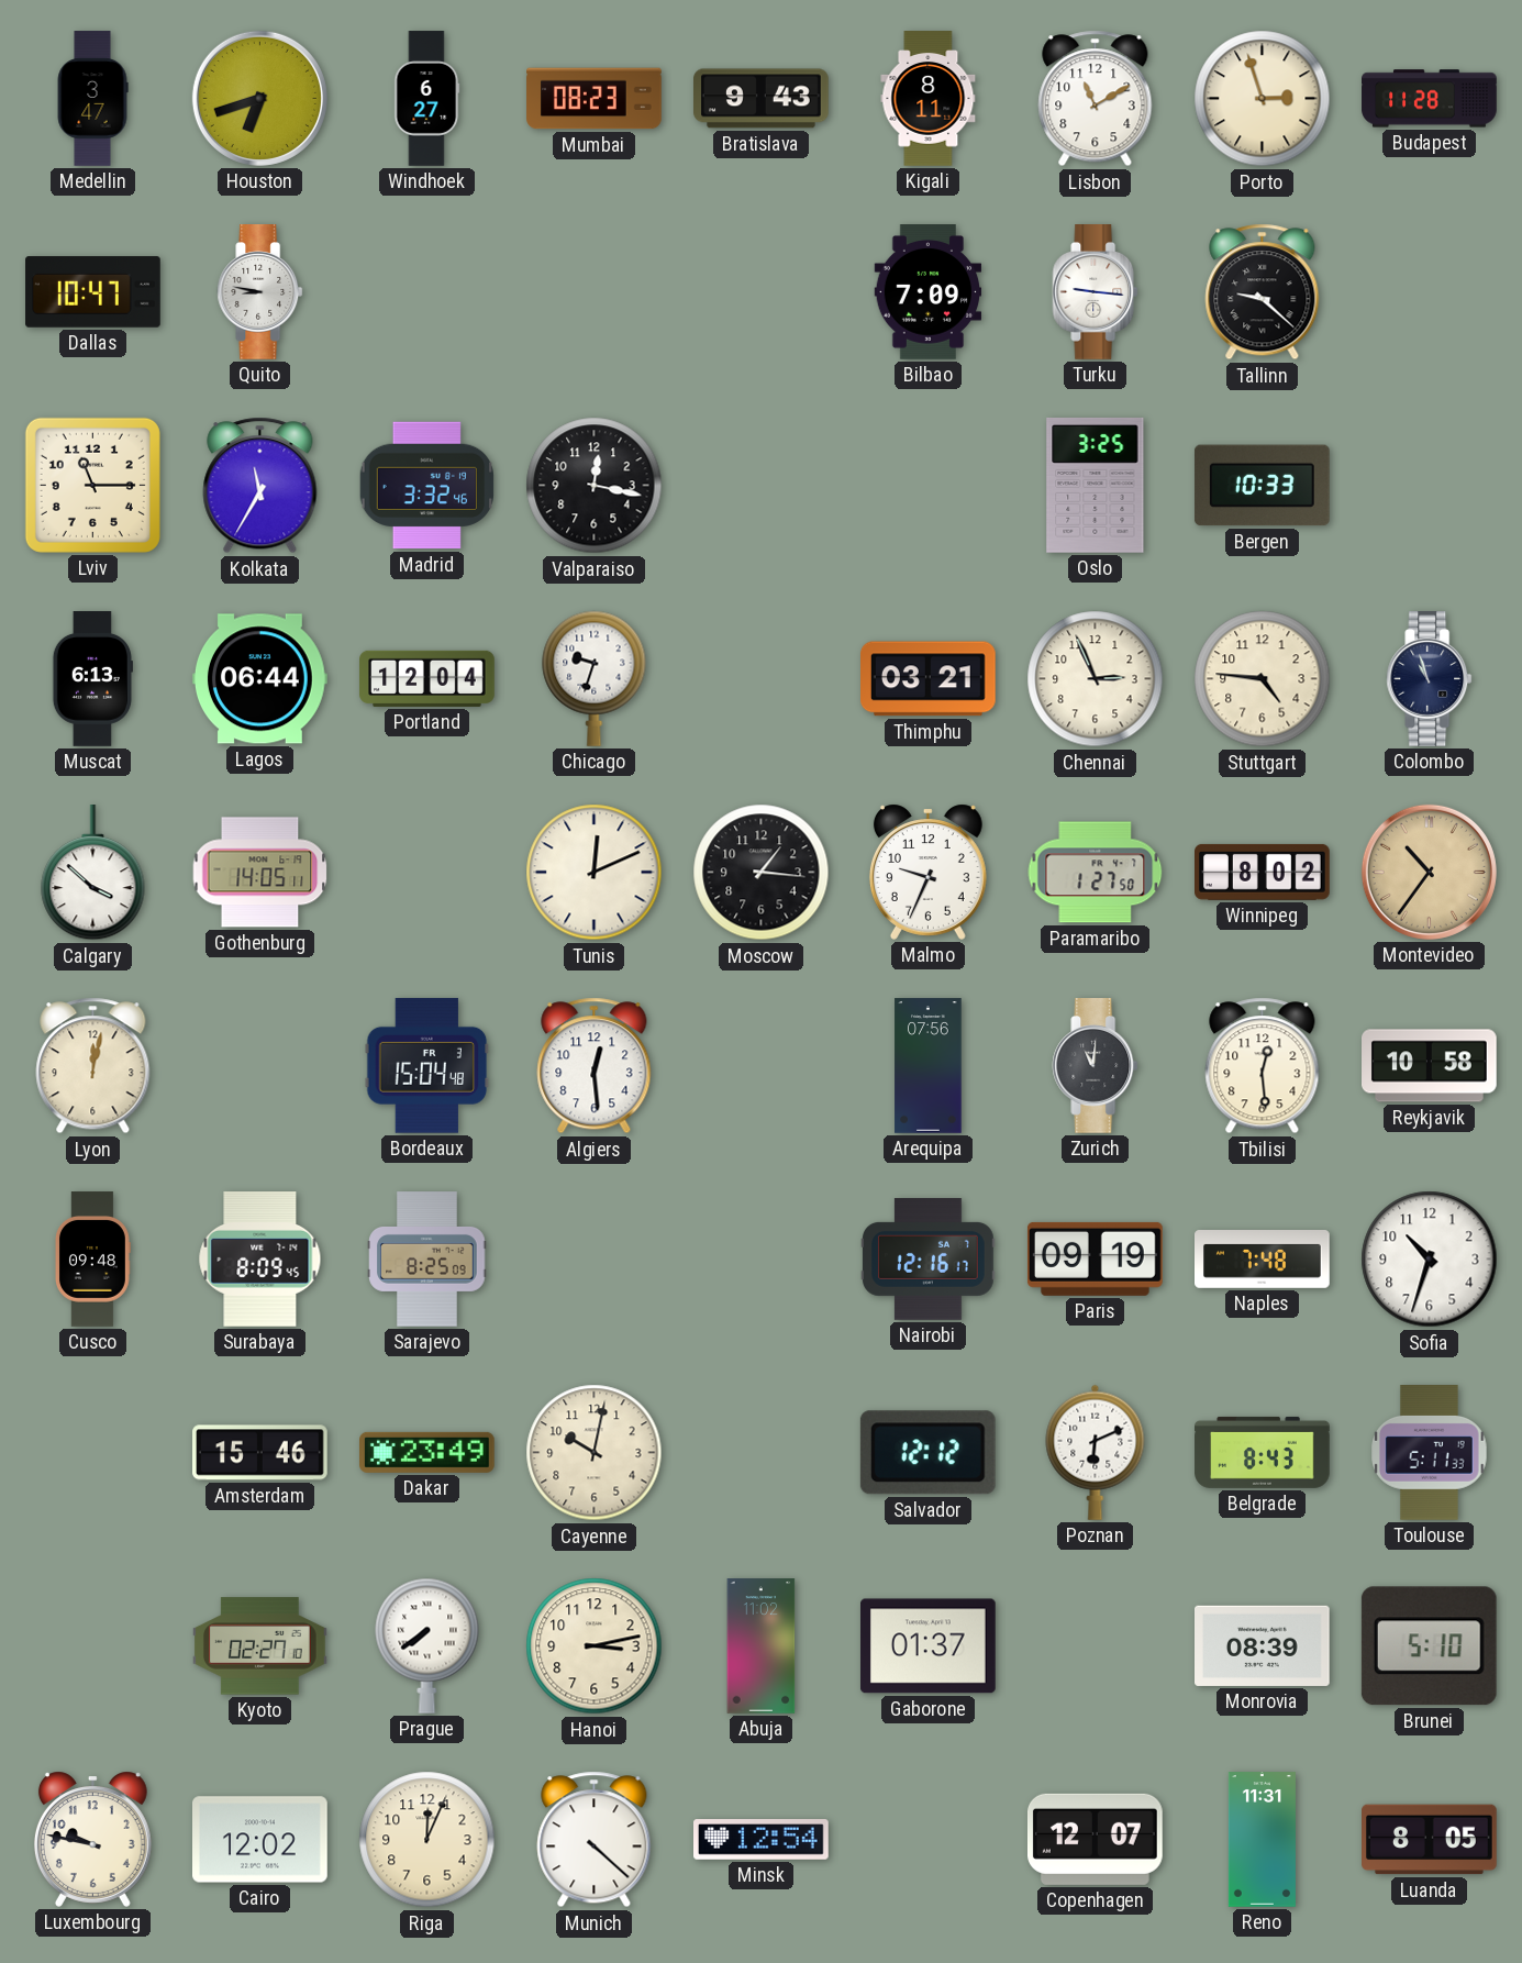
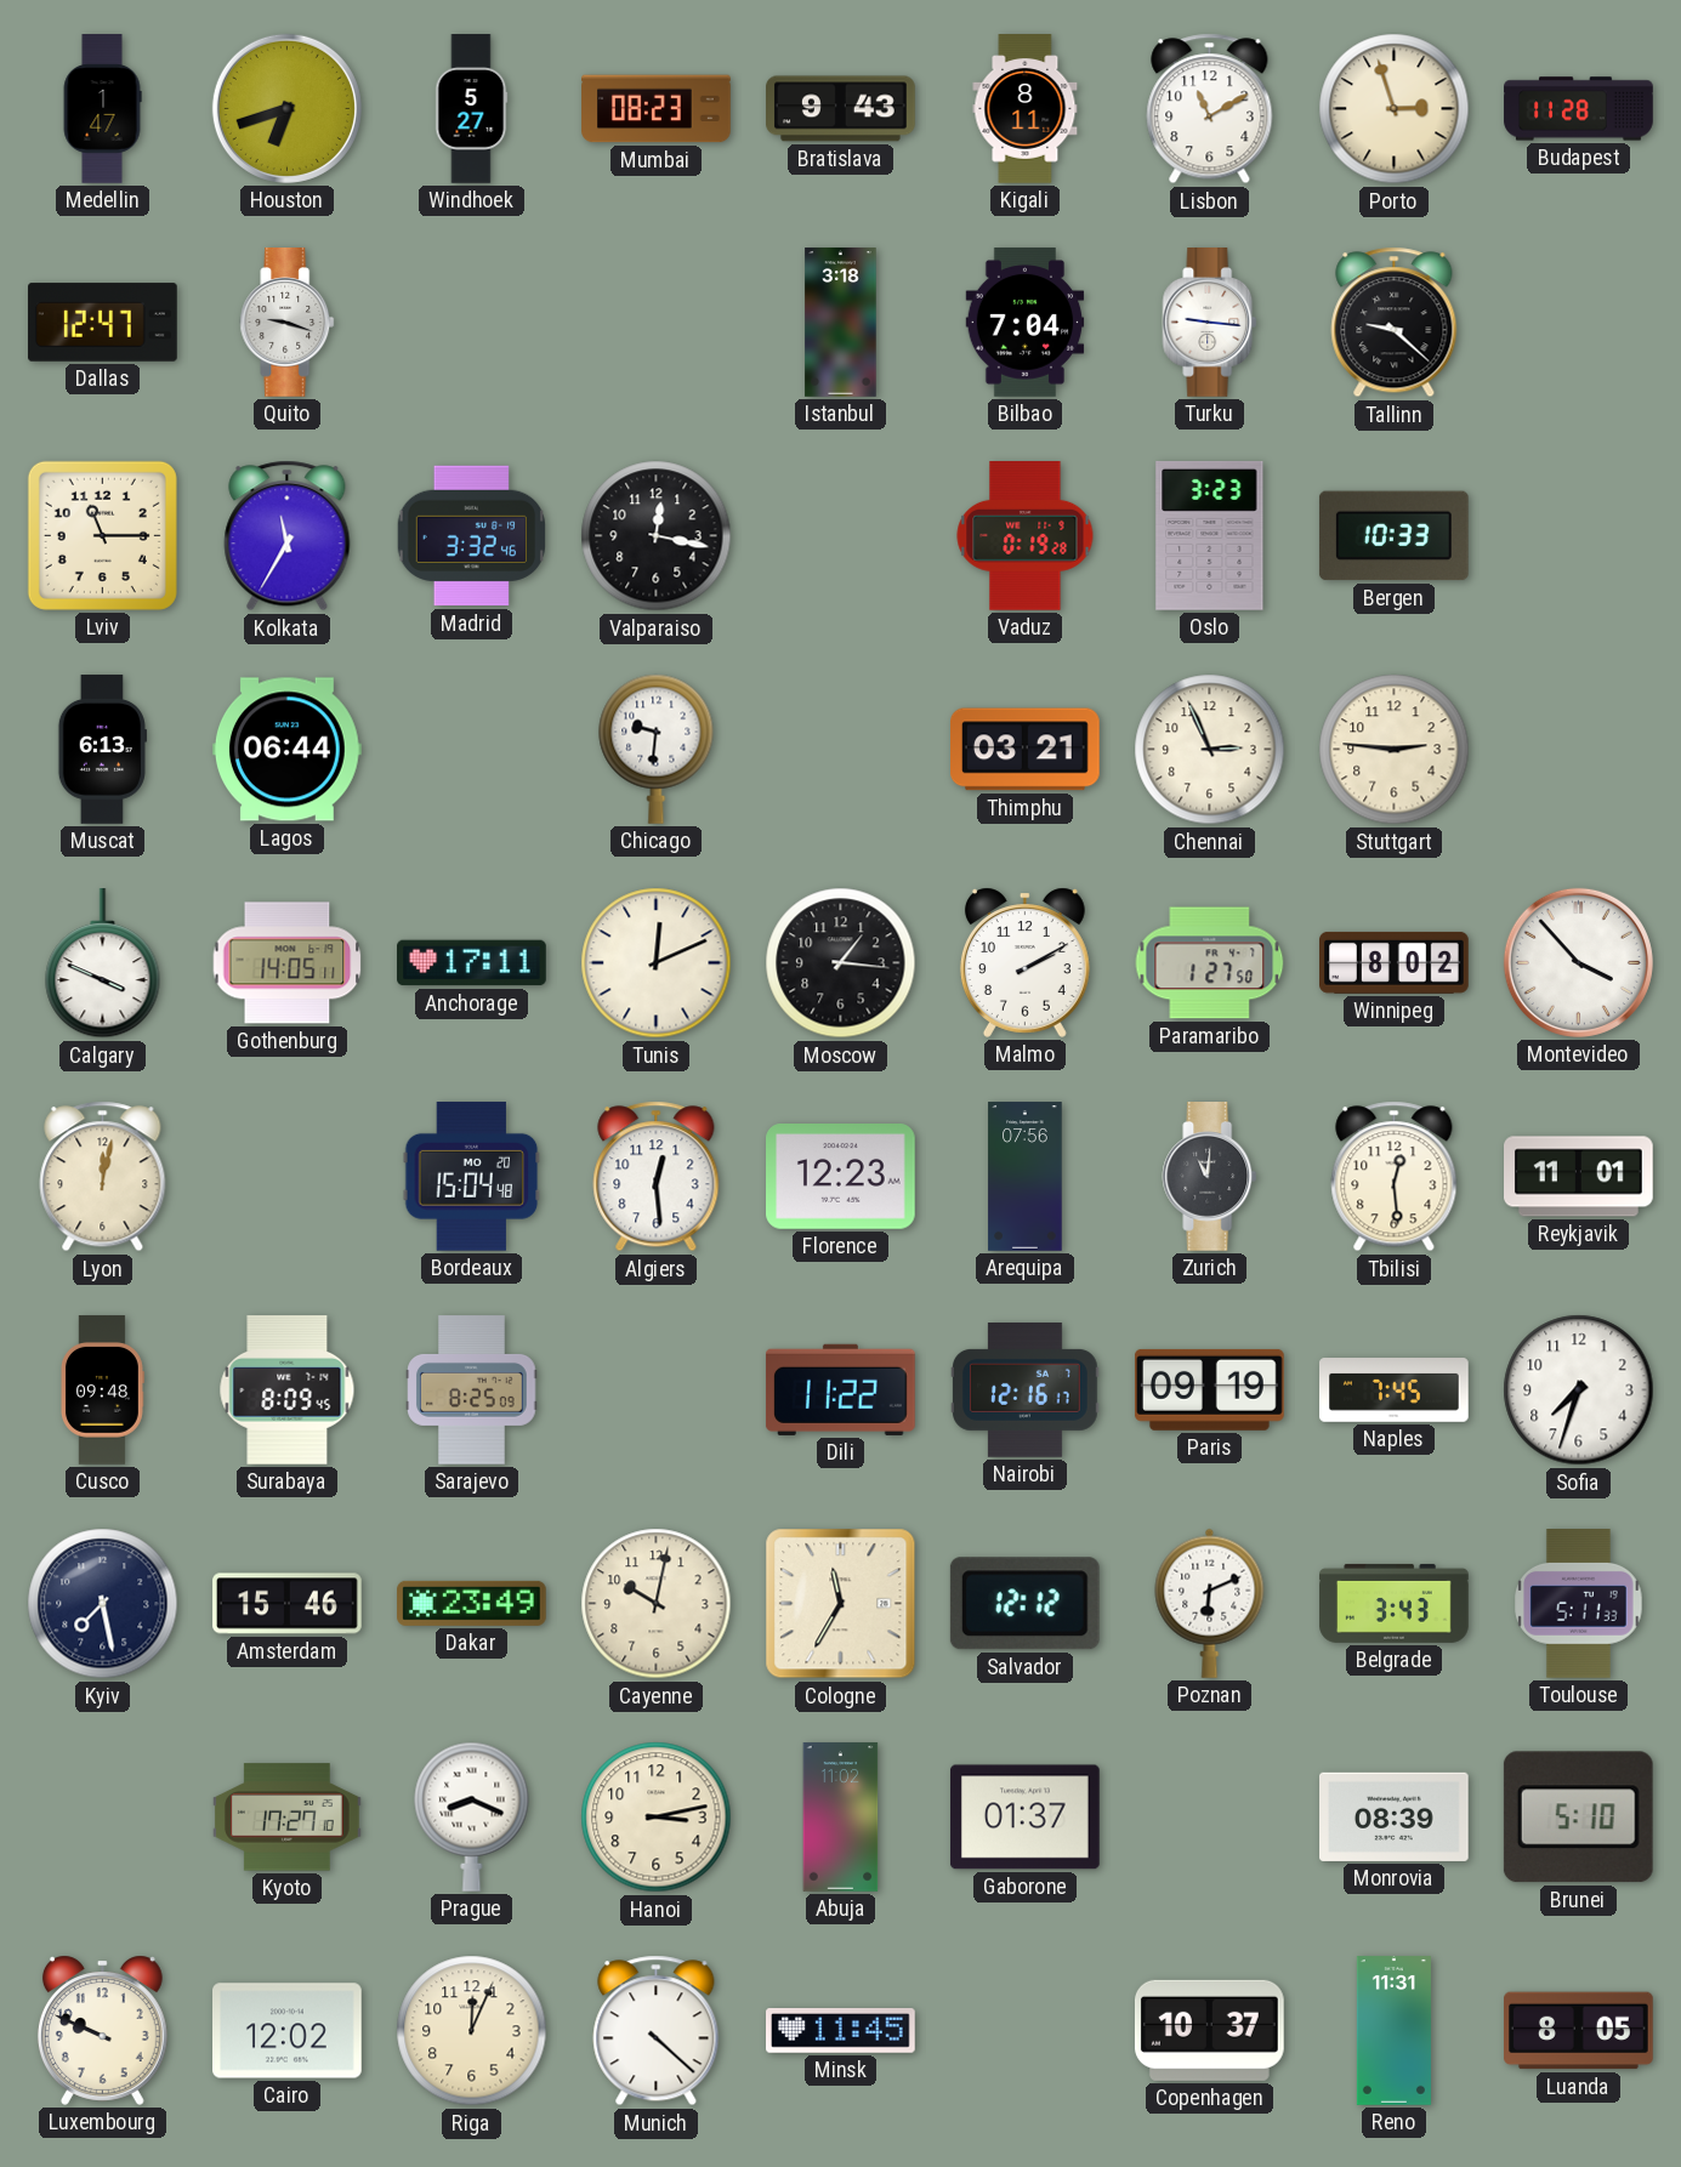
Medellin: 3:47 -> 1:47 (102, 109)
Windhoek: 6:27 -> 5:27 (472, 109)
Dallas: 10:47 -> 12:47 (103, 323)
Quito: 8:47 -> 9:18 (288, 323)
Istanbul: none -> 3:18 (841, 323)
Bilbao: 7:09 -> 7:04 (1026, 323)
Vaduz: none -> 0:19 (1026, 536)
Oslo: 3:25 -> 3:23 (1210, 535)
Portland: 12:04 -> none (427, 678)
Chicago: 9:33 -> 9:31 (657, 749)
Stuttgart: 4:46 -> 2:46 (1395, 750)
Colombo: 10:57 -> none (1430, 679)
Calgary: 3:52 -> 3:49 (103, 965)
Anchorage: none -> 17:11 (472, 963)
Malmo: 9:34 -> 2:10 (1024, 962)
Montevideo: 10:36 -> 3:53 (1578, 962)
Montevideo dial: champagne -> white (1578, 962)
Bordeaux date: FR 3 -> MO 20 (472, 1176)
Florence: none -> 12:23 (841, 1177)
Reykjavik: 10:58 -> 11:01 (1579, 1177)
Dili: none -> 11:22 (840, 1389)
Naples: 7:48 -> 7:45 (1395, 1390)
Sofia: 10:33 -> 7:33 (1579, 1390)
Kyiv: none -> 7:28 (103, 1604)
Cologne: none -> 11:35 (841, 1604)
Belgrade: 8:43 -> 3:43 (1395, 1603)
Kyoto: 02:27 -> 17:27 (288, 1818)
Prague: 7:39 -> 8:19 (472, 1816)
Luxembourg: 9:47 -> 9:49 (102, 2030)
Minsk: 12:54 -> 11:45 (841, 2031)
Copenhagen: 12:07 -> 10:37 (1209, 2030)
